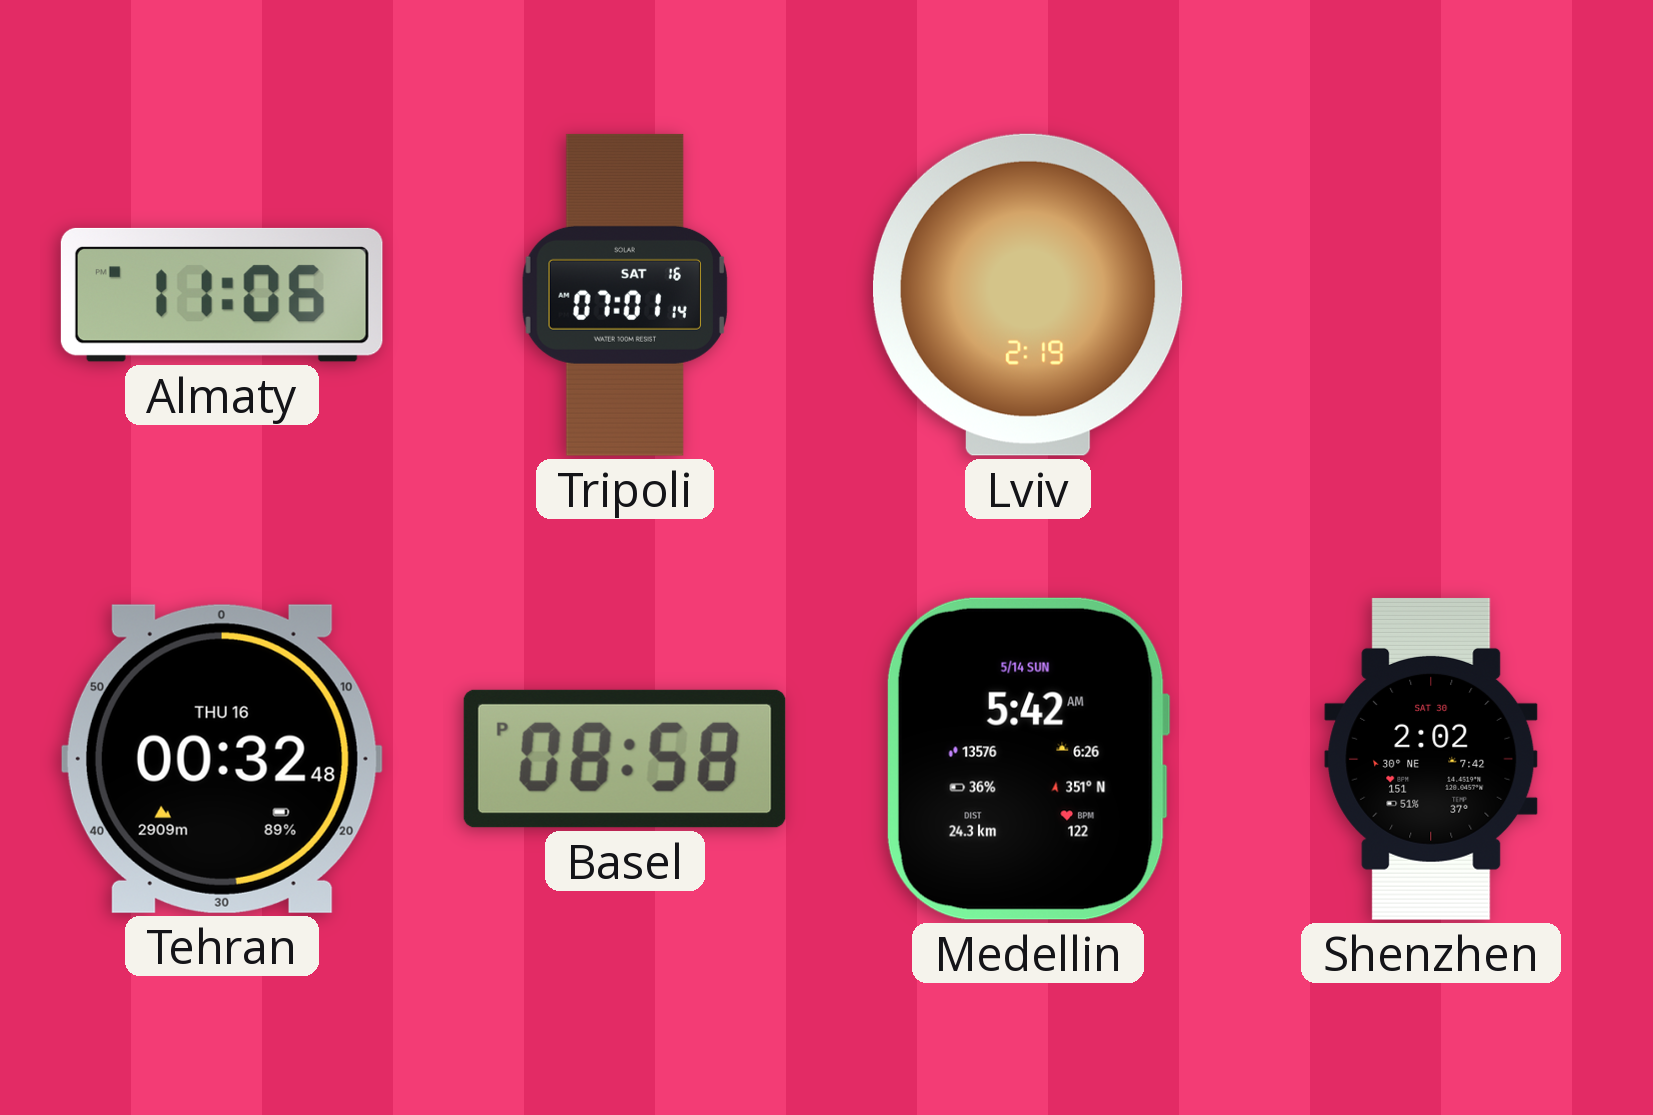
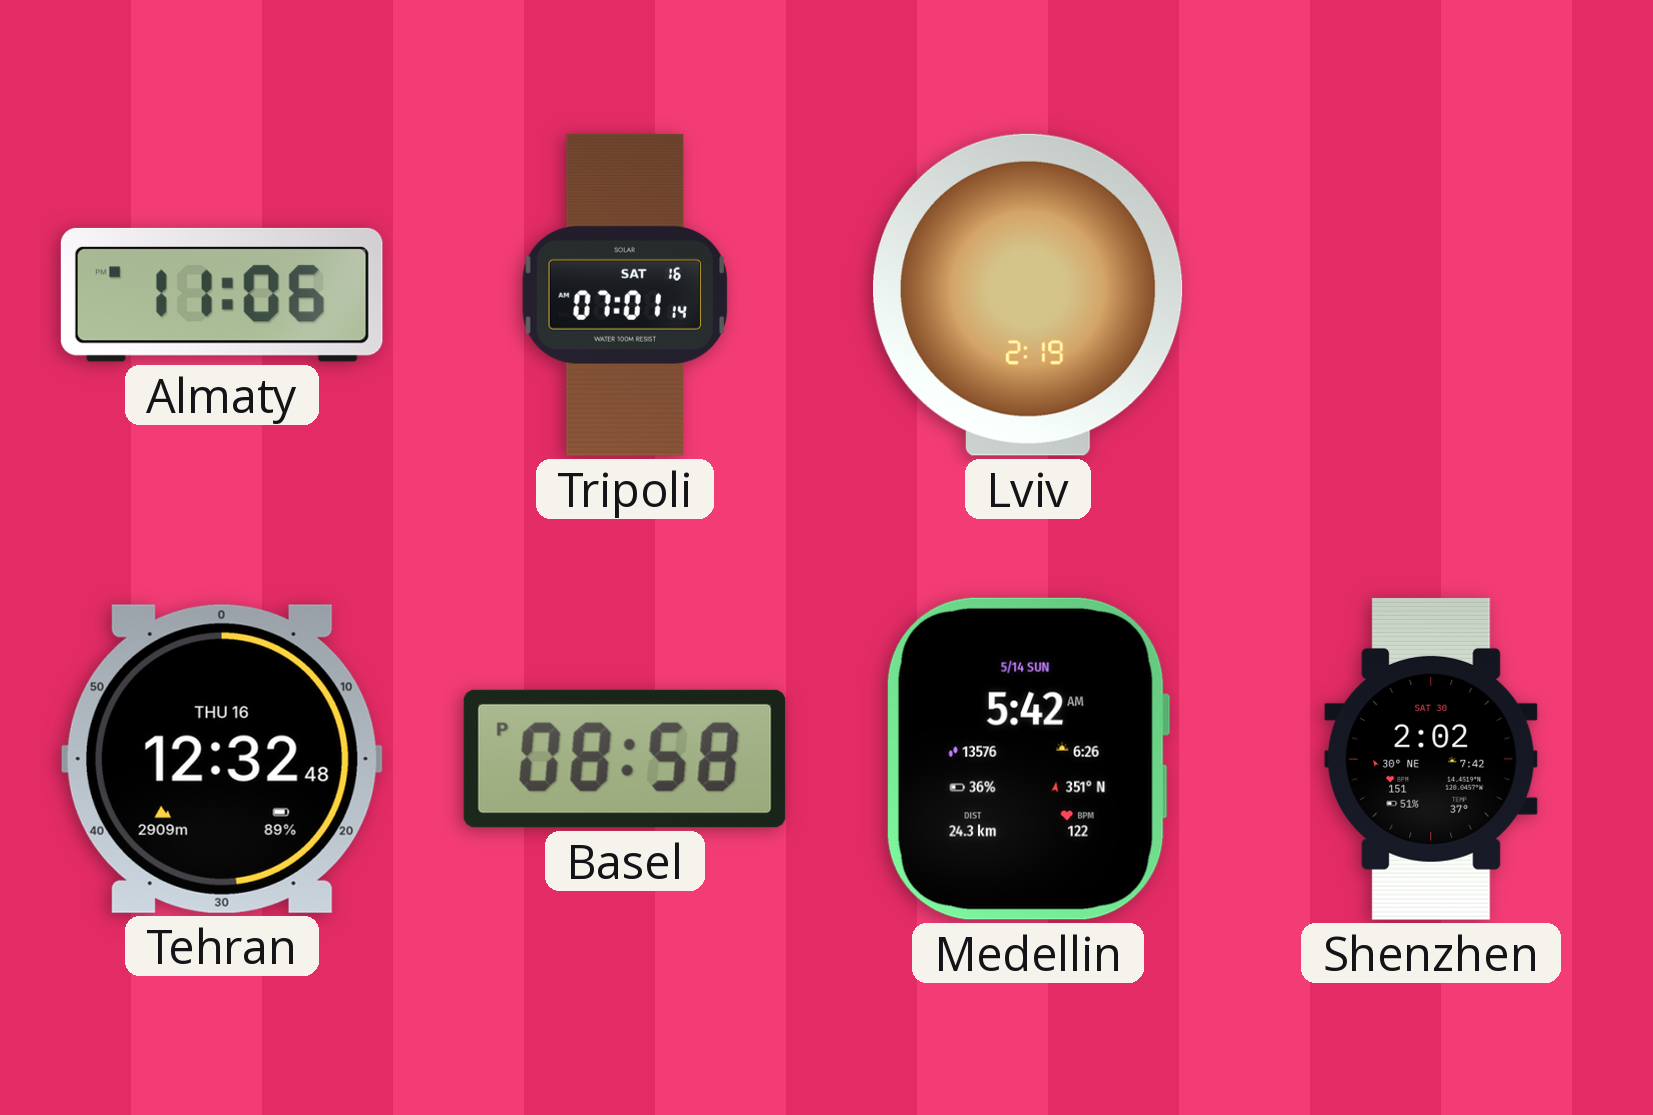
Tehran: 00:32 -> 12:32 (222, 759)
